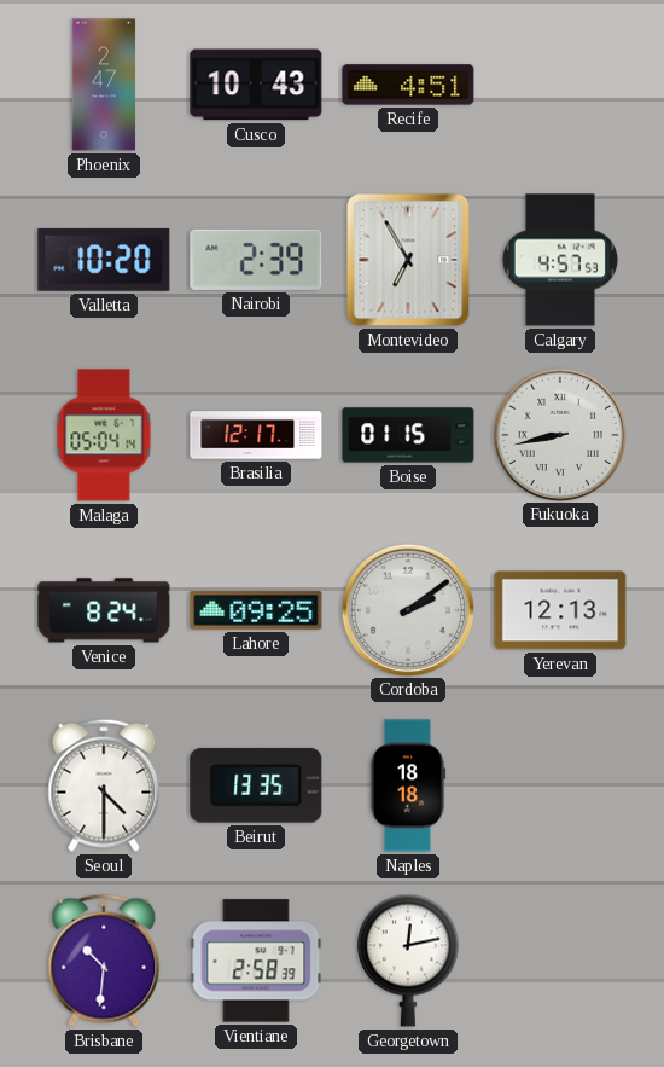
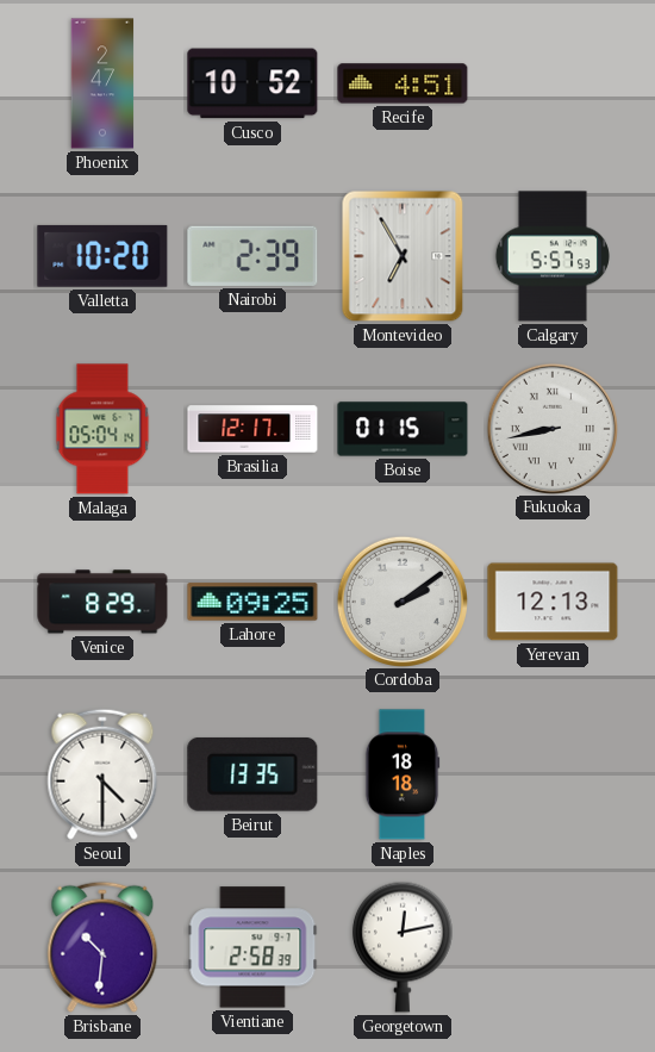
Cusco: 10:43 -> 10:52 (252, 83)
Calgary: 4:57 -> 5:57 (553, 256)
Venice: 8:24 -> 8:29 (102, 602)
